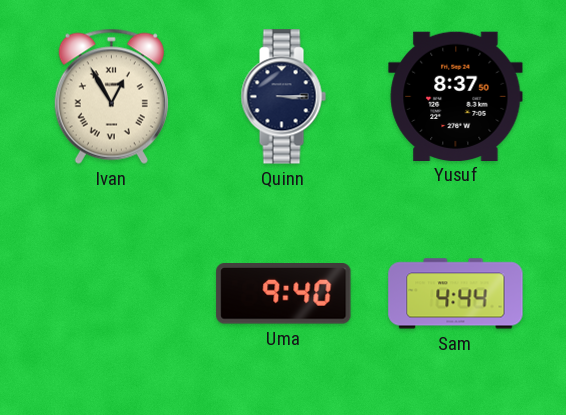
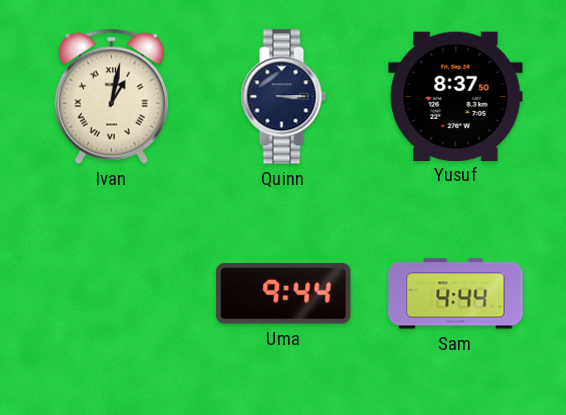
Ivan: 12:55 -> 1:02 (111, 96)
Uma: 9:40 -> 9:44 (284, 294)
